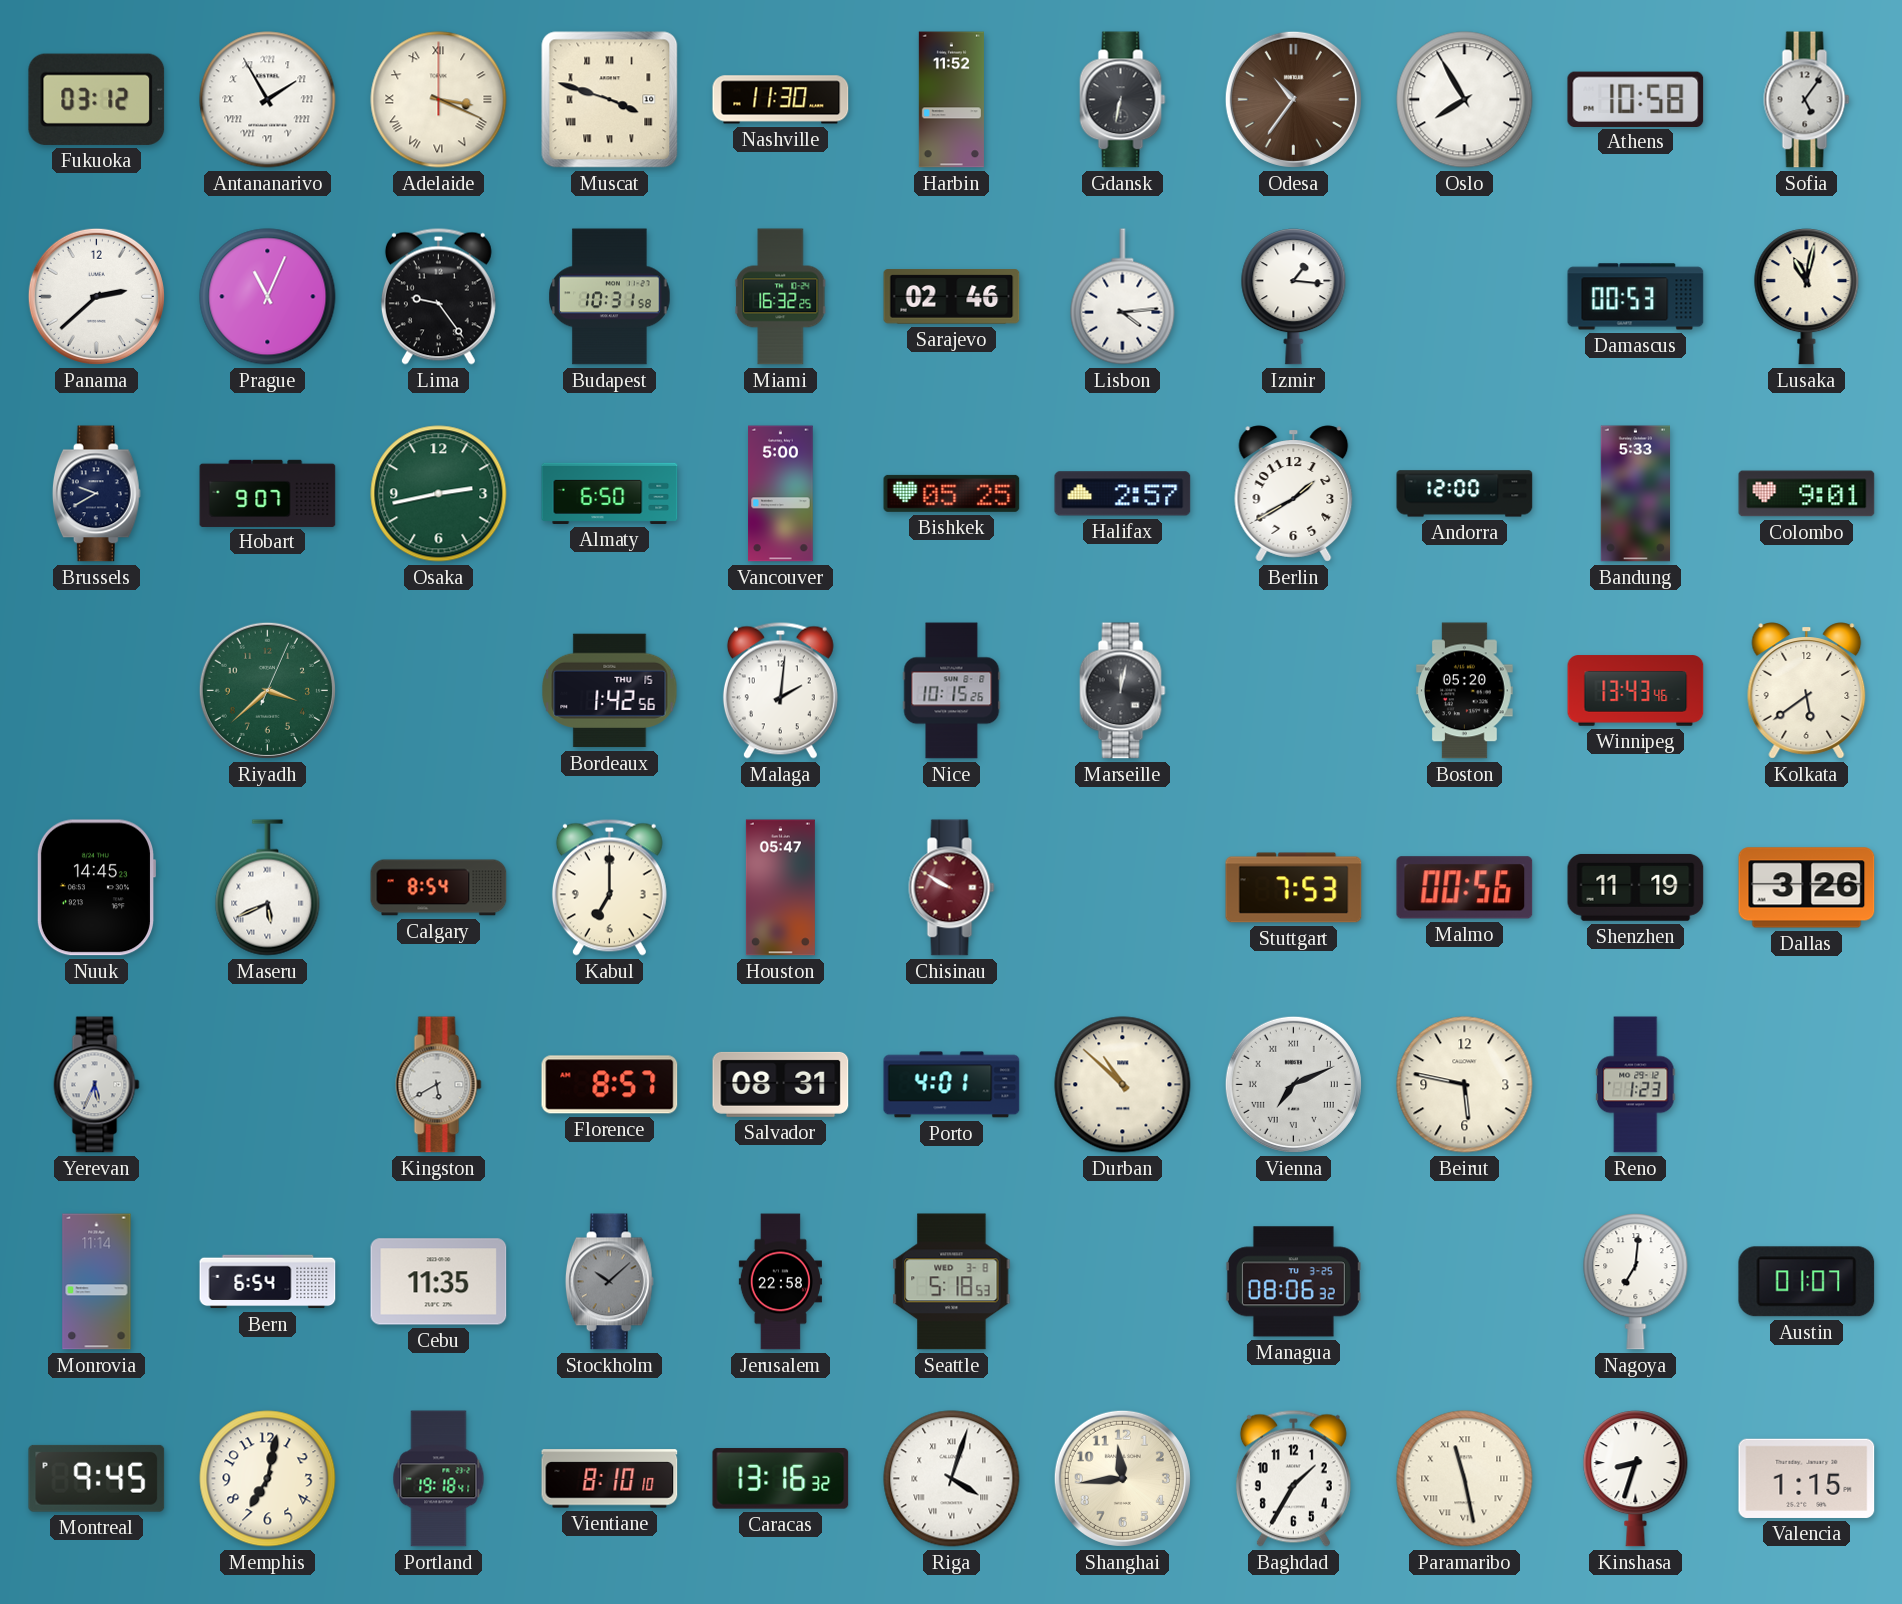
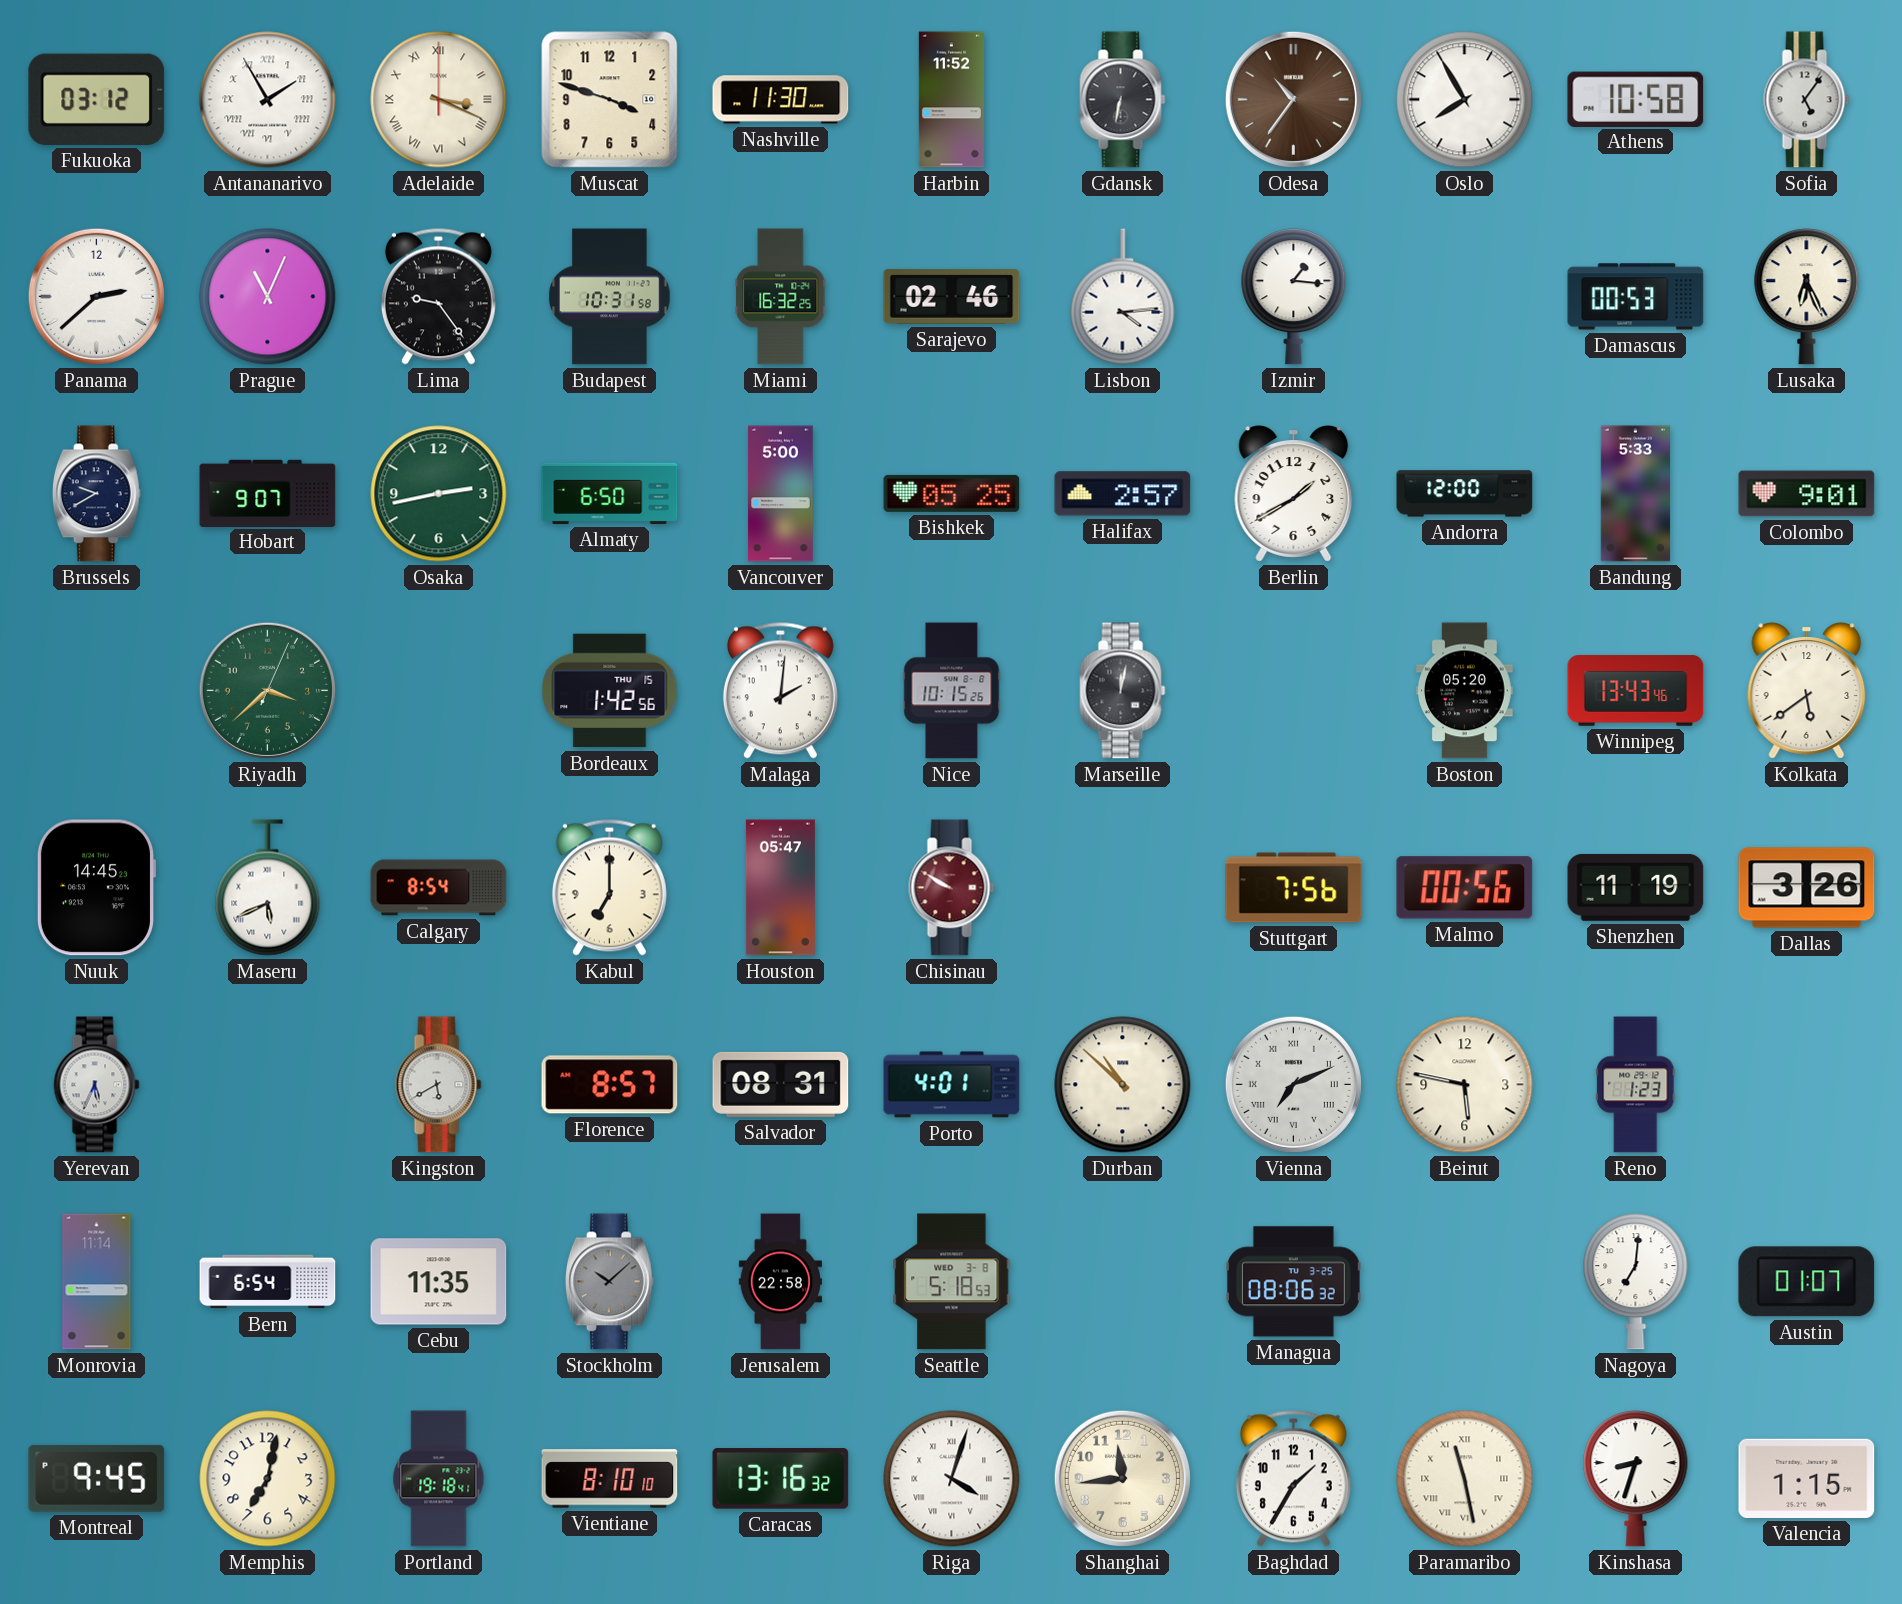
Muscat numerals: Roman -> Arabic (610, 100)
Lusaka: 11:02 -> 6:26 (1807, 297)
Stuttgart: 7:53 -> 7:56 (1294, 888)
